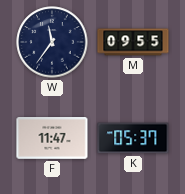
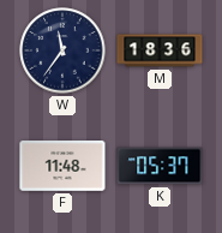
M: 09:55 -> 18:36 (160, 50)
F: 11:47 -> 11:48 (62, 167)
